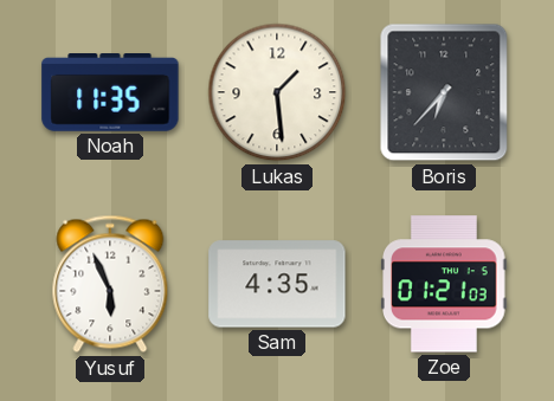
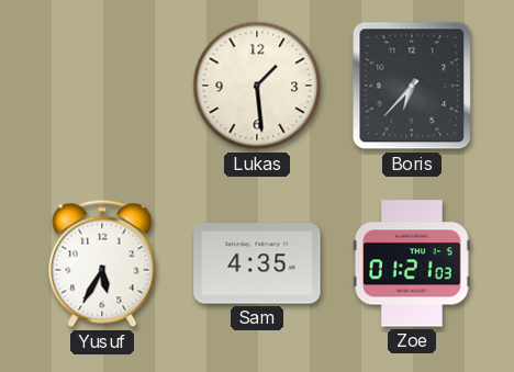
Noah: 11:35 -> none (110, 93)
Yusuf: 5:56 -> 5:35 (102, 263)
